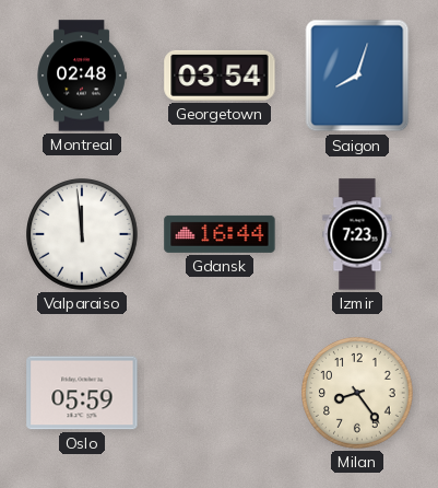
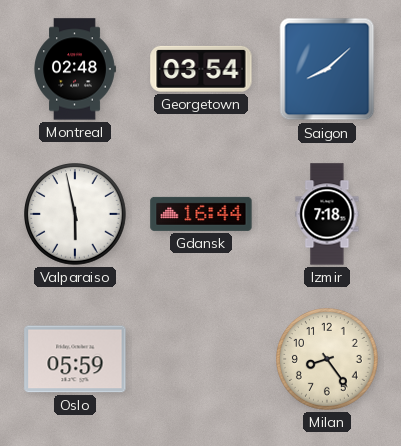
Saigon: 8:03 -> 8:08 (327, 69)
Valparaiso: 11:59 -> 5:58 (76, 215)
Izmir: 7:23 -> 7:18 (327, 214)
